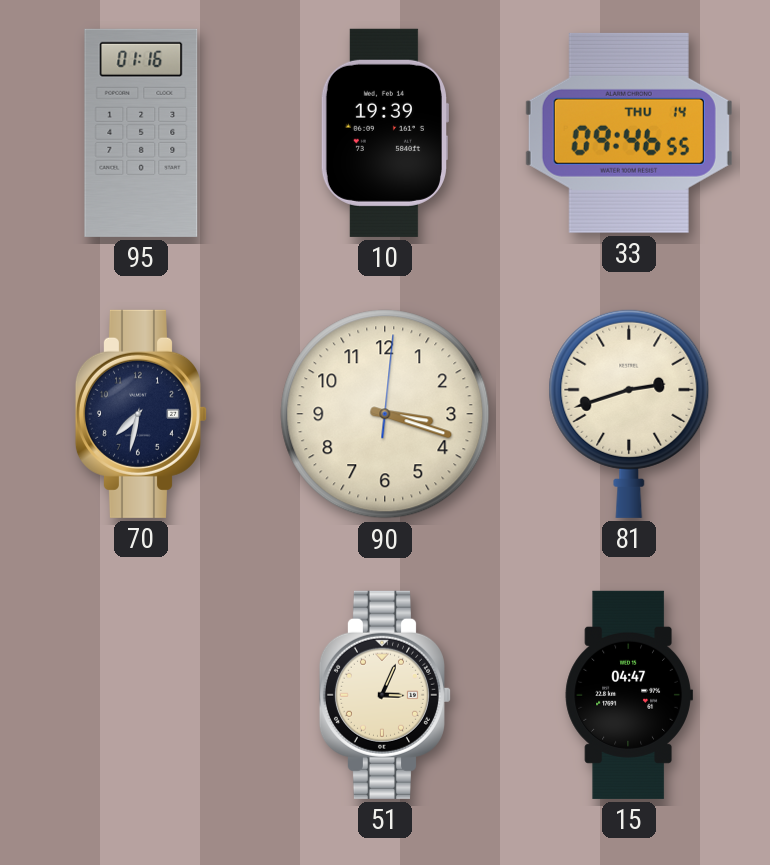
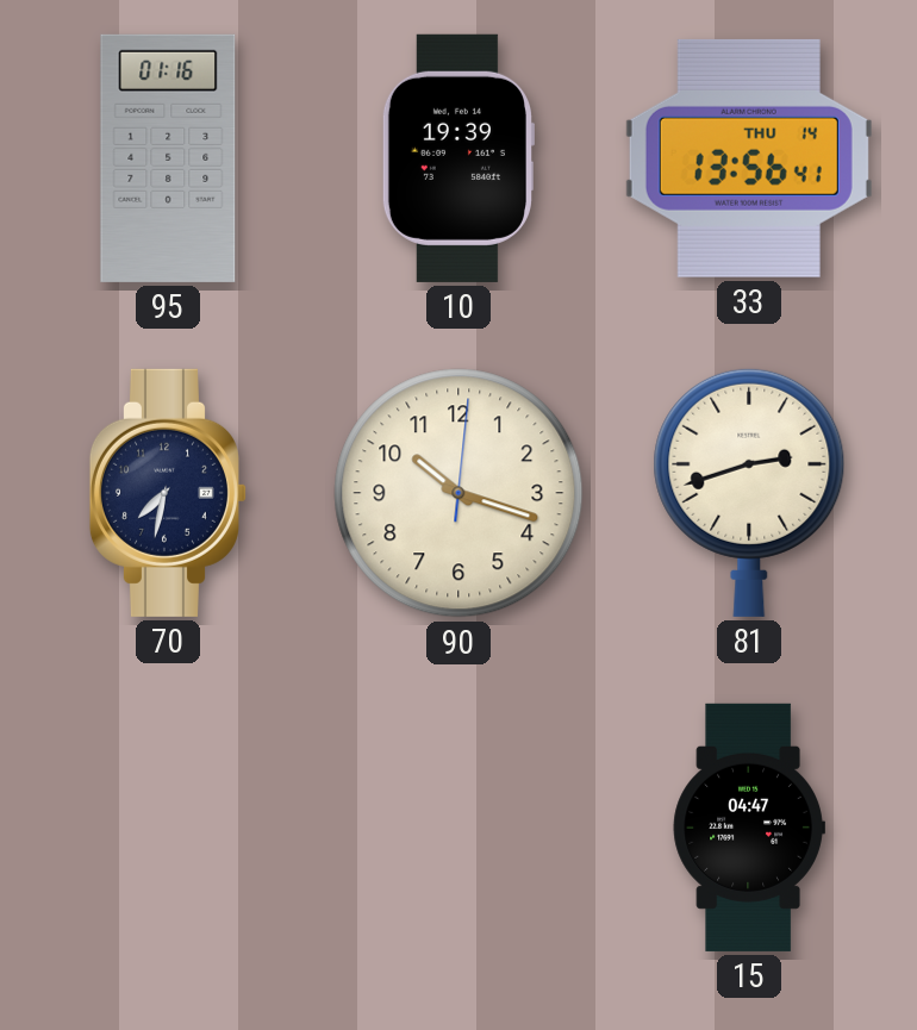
33: 09:46 -> 13:56 (749, 158)
90: 3:18 -> 10:18 (458, 493)
51: 3:04 -> none (384, 695)
